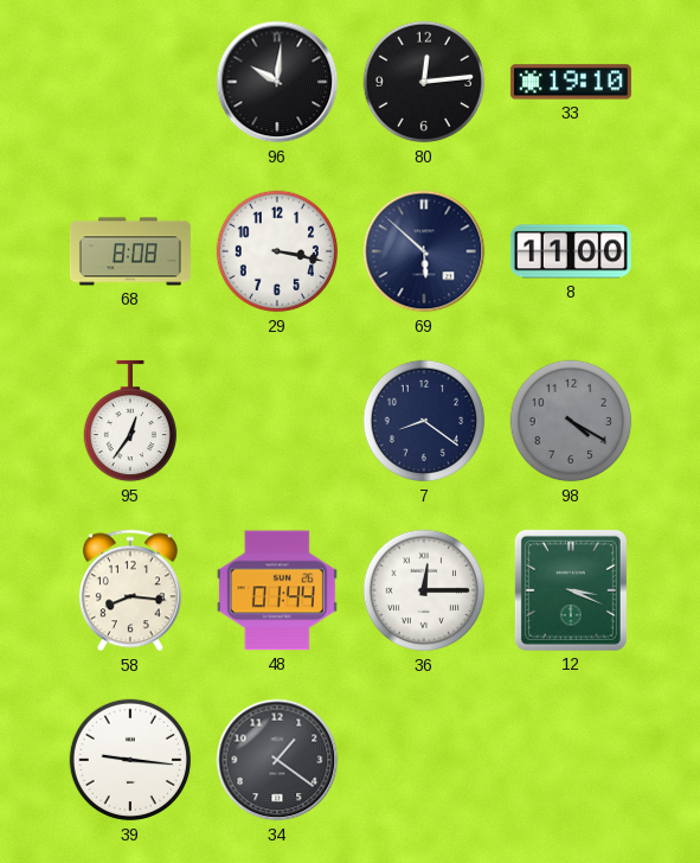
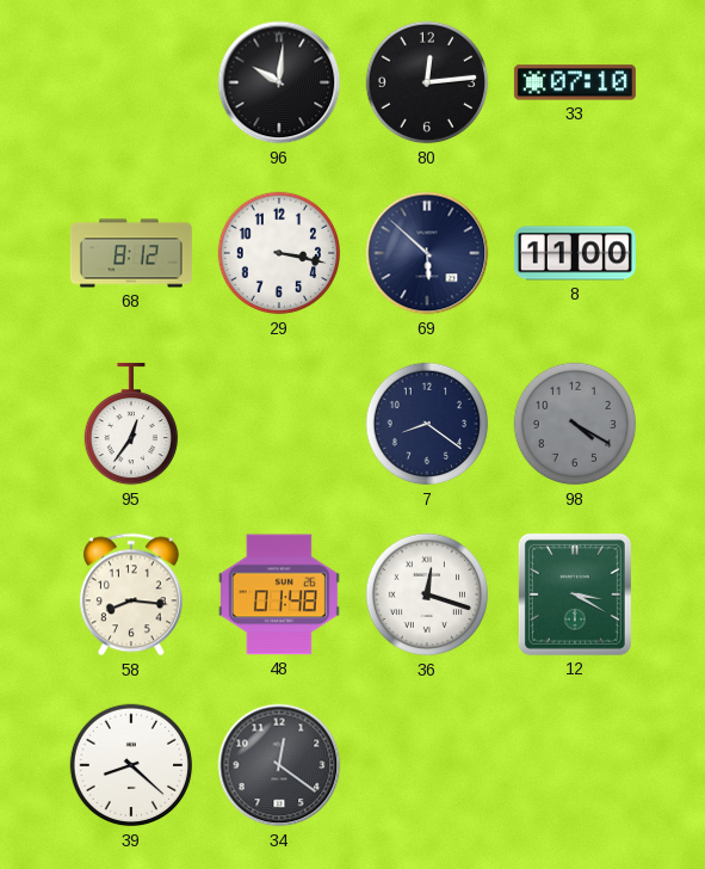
33: 19:10 -> 07:10 (575, 82)
68: 8:08 -> 8:12 (131, 253)
48: 01:44 -> 01:48 (279, 594)
36: 12:15 -> 12:18 (427, 594)
12: 3:19 -> 3:20 (575, 594)
39: 9:16 -> 8:22 (131, 765)
34: 1:21 -> 12:21 (279, 765)
